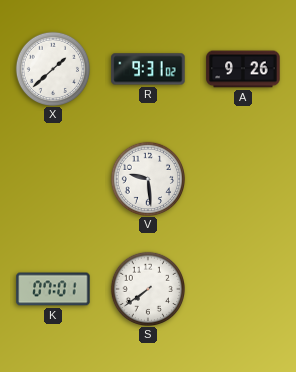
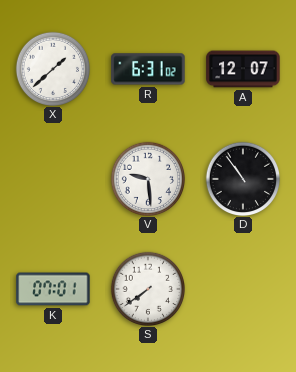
R: 9:31 -> 6:31 (148, 69)
A: 9:26 -> 12:07 (243, 69)
D: none -> 10:54 (242, 178)
